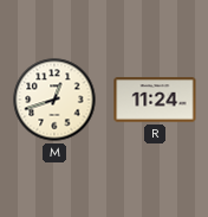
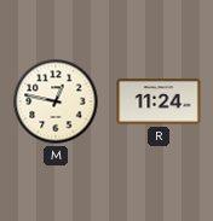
M: 12:42 -> 12:47 (56, 101)
